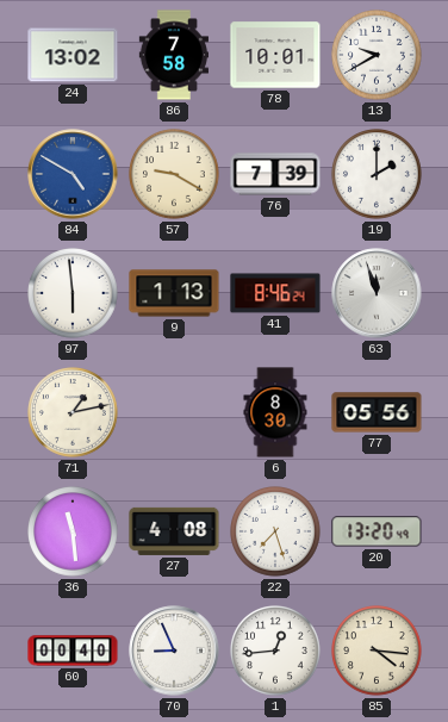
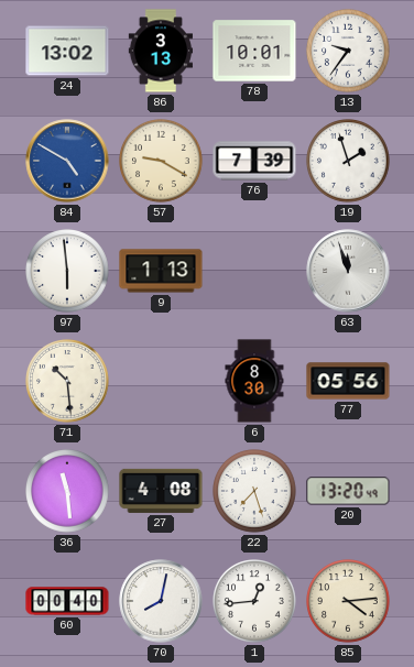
86: 7:58 -> 3:13 (160, 51)
13: 9:40 -> 9:36 (349, 52)
19: 2:00 -> 1:57 (349, 162)
41: 8:46 -> none (275, 293)
71: 1:13 -> 10:29 (68, 382)
70: 8:56 -> 8:02 (161, 601)
85: 4:16 -> 4:14 (349, 602)
